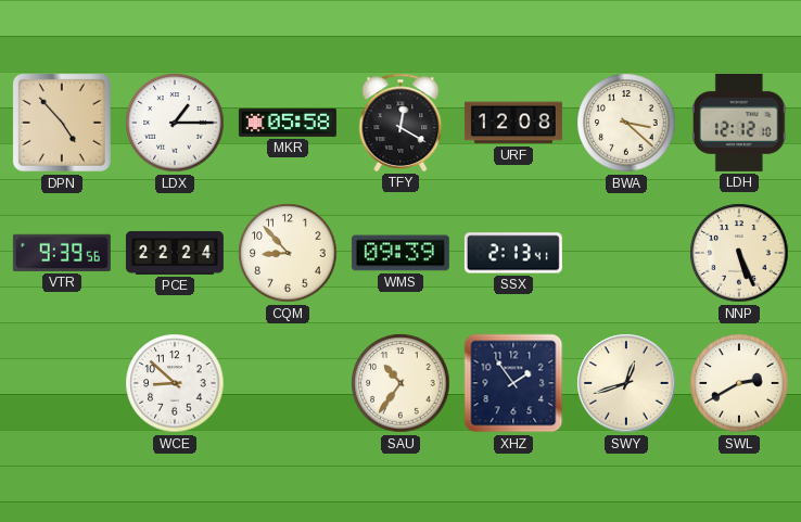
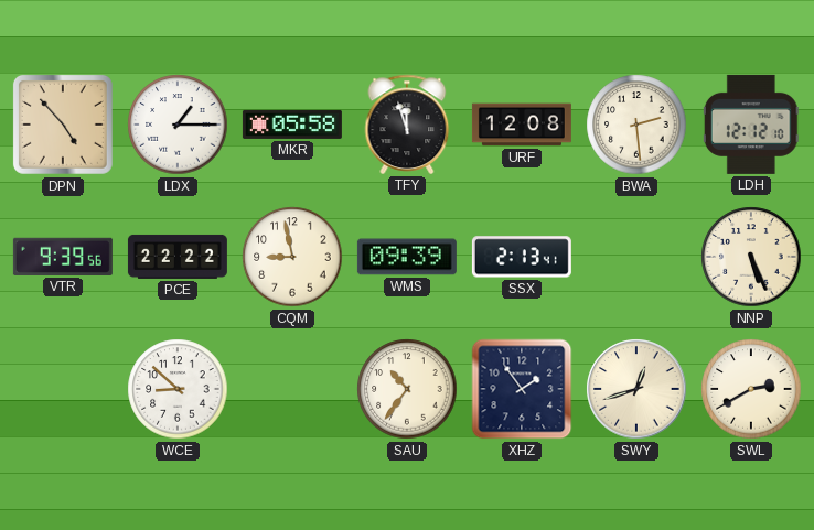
TFY: 12:20 -> 11:57 (407, 125)
BWA: 3:22 -> 2:29 (636, 125)
PCE: 22:24 -> 22:22 (178, 257)
CQM: 8:53 -> 8:58 (292, 257)
